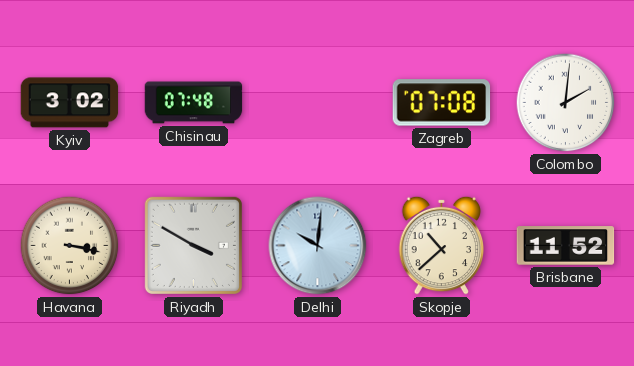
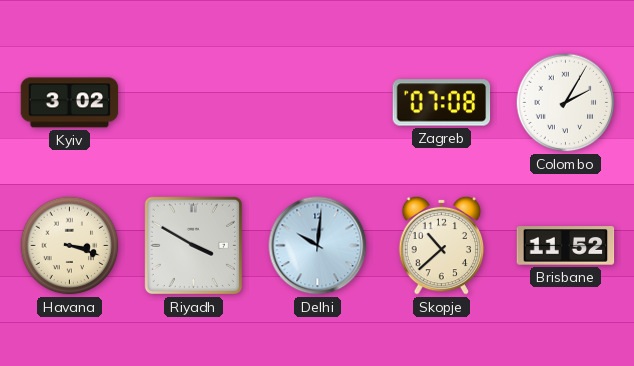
Chisinau: 07:48 -> none (194, 103)
Colombo: 2:01 -> 2:05 (566, 103)
Havana: 3:17 -> 3:18 (70, 246)
